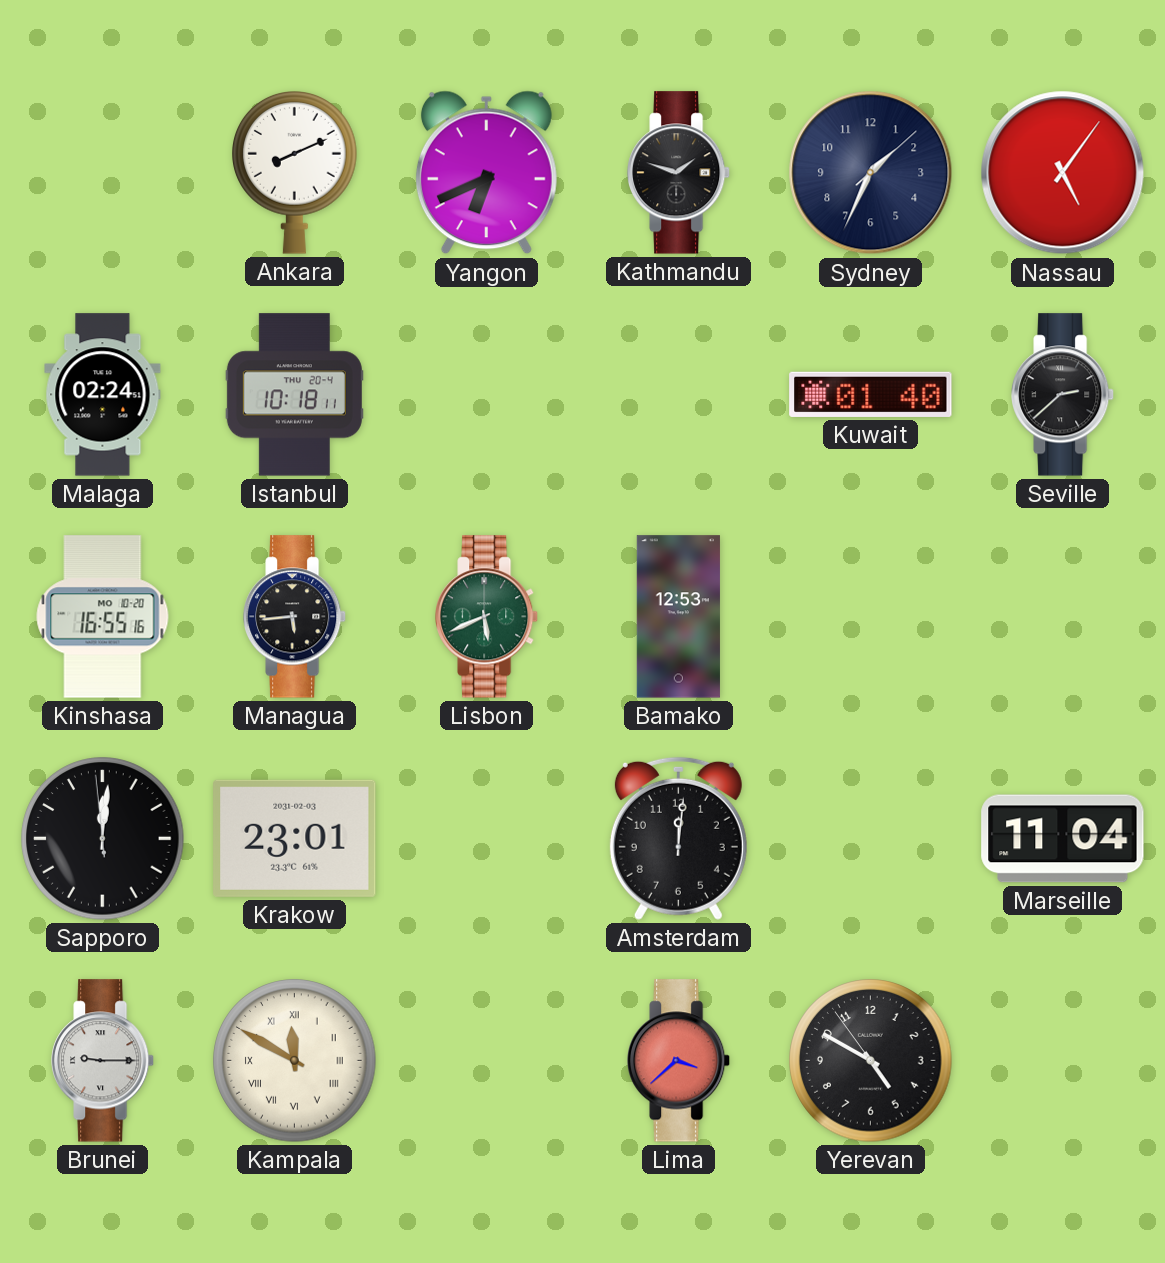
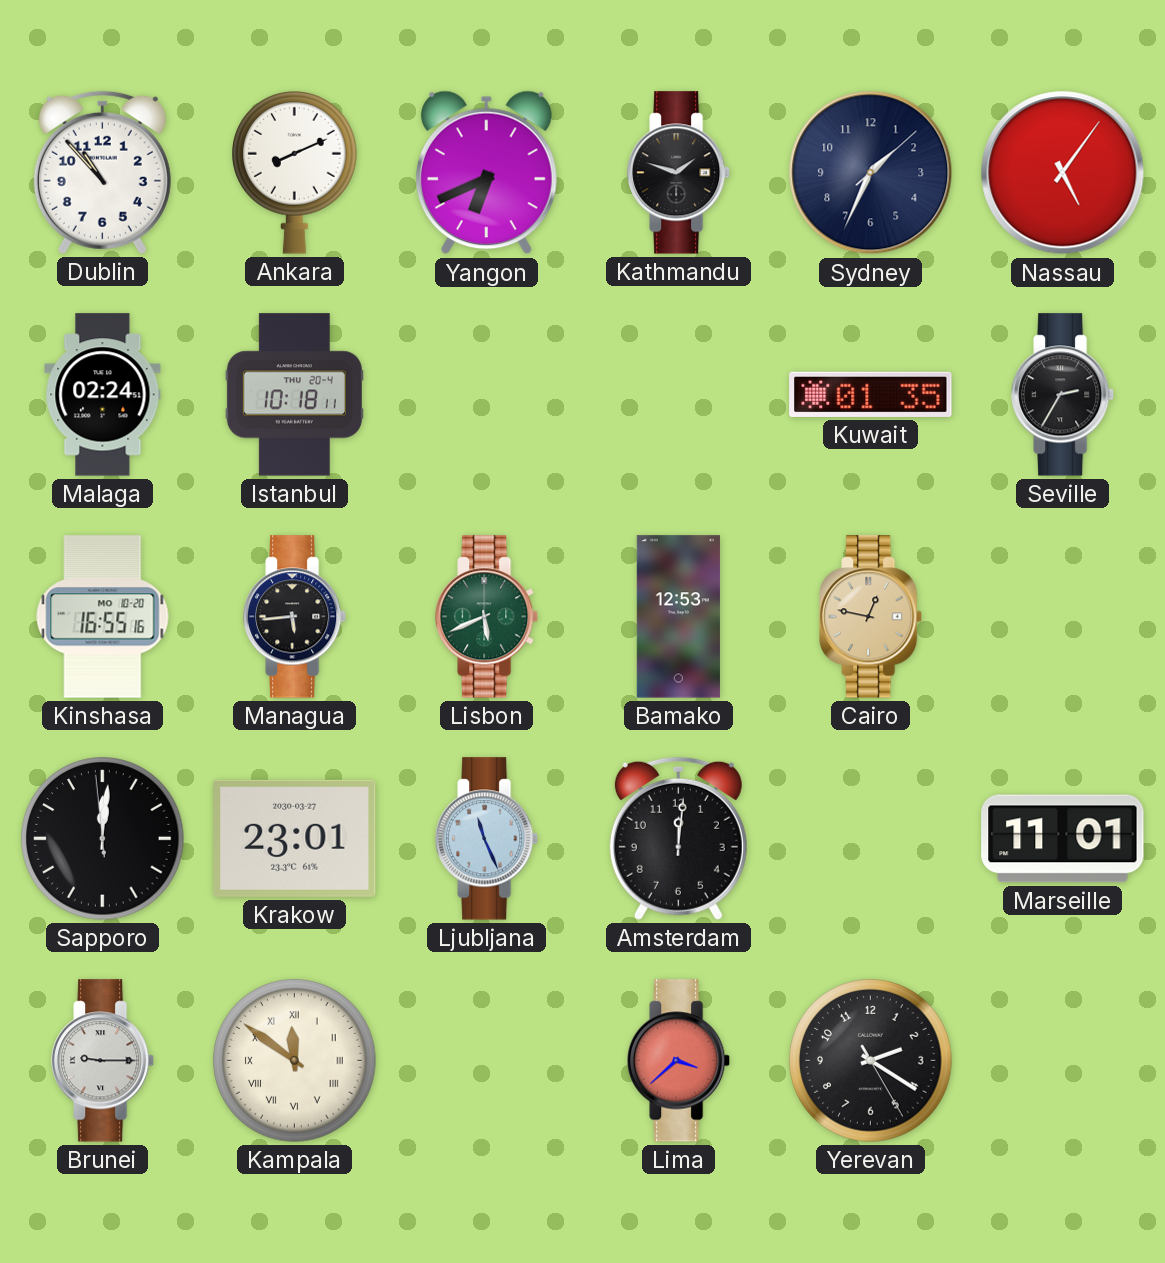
Dublin: none -> 10:53 (102, 172)
Kuwait: 01:40 -> 01:35 (871, 394)
Seville: 2:38 -> 2:35 (1064, 395)
Cairo: none -> 12:47 (872, 617)
Krakow date: 2031-02-03 -> 2030-03-27 (295, 838)
Ljubljana: none -> 11:26 (488, 839)
Marseille: 11:04 -> 11:01 (1063, 839)
Kampala: 11:50 -> 11:51 (295, 1061)
Yerevan: 4:49 -> 2:20 (871, 1061)
